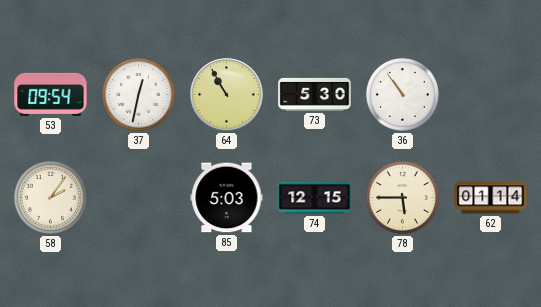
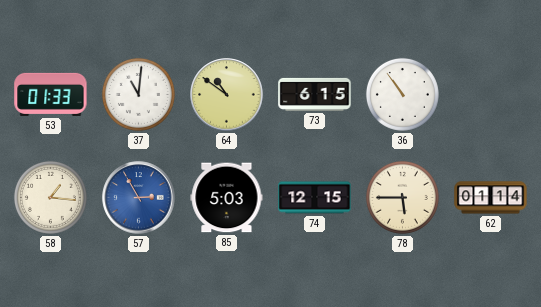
53: 09:54 -> 01:33 (51, 94)
37: 12:32 -> 11:01 (138, 94)
64: 10:55 -> 10:51 (227, 95)
73: 5:30 -> 6:15 (315, 94)
58: 2:06 -> 1:16 (50, 197)
57: none -> 2:55 (139, 198)
